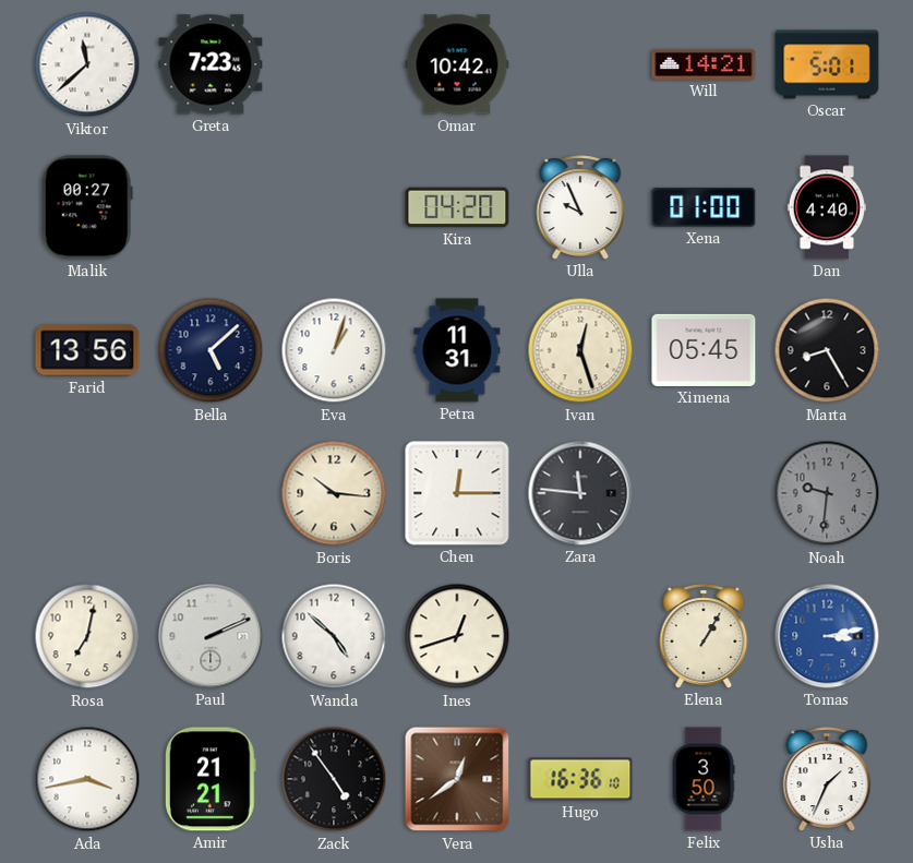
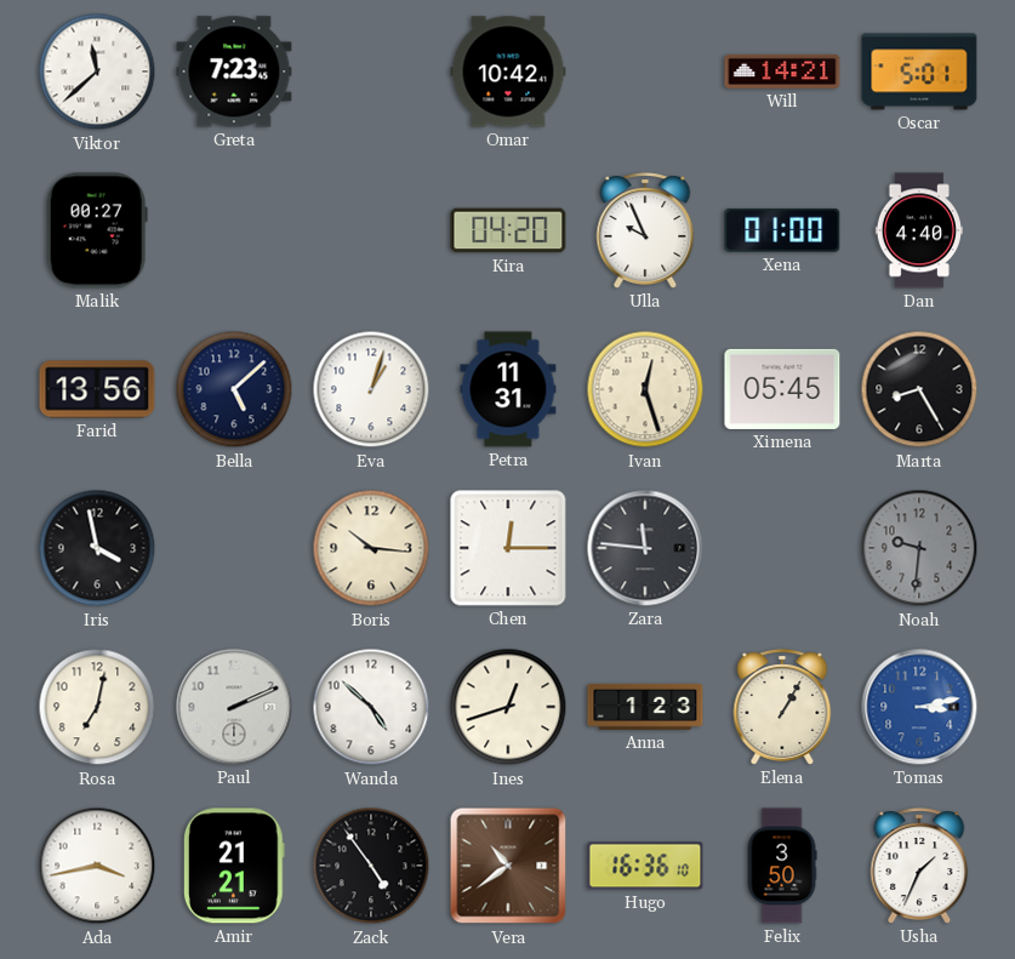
Iris: none -> 3:58 (97, 548)
Anna: none -> 1:23 (645, 707)
Vera: 12:39 -> 10:39 (508, 866)
